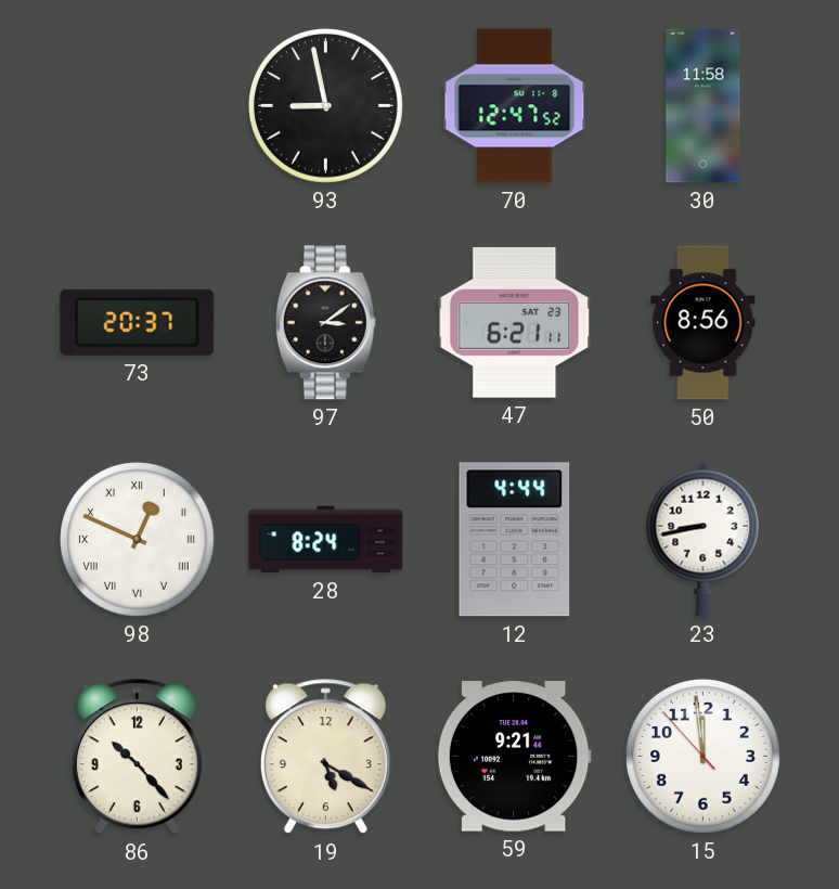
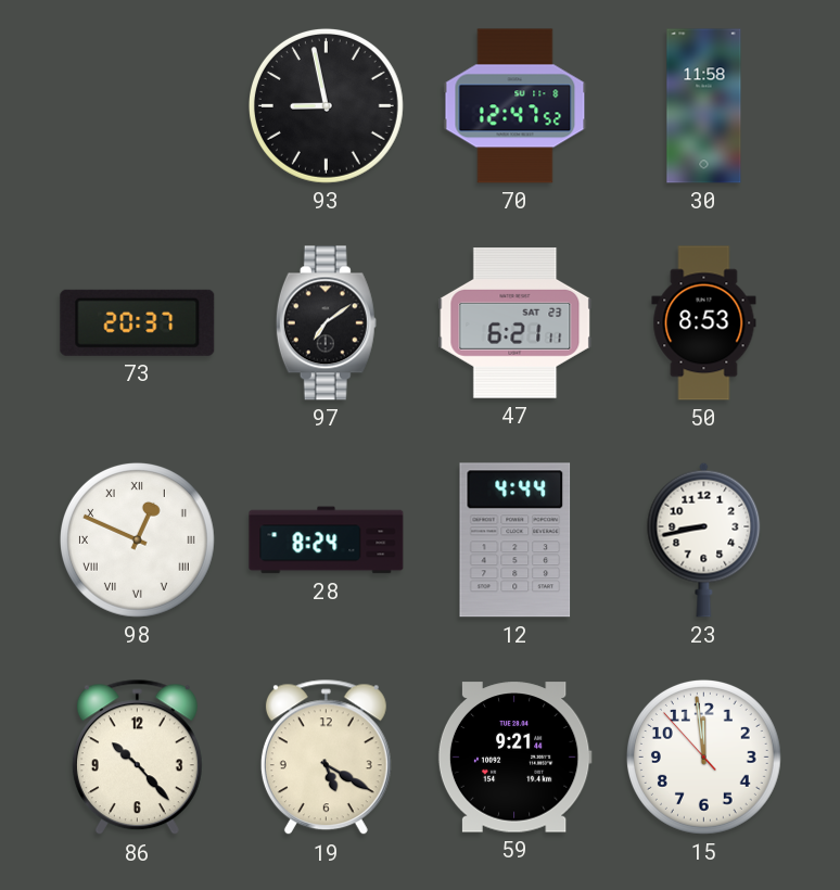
97: 3:09 -> 7:09 (326, 323)
50: 8:56 -> 8:53 (704, 323)
